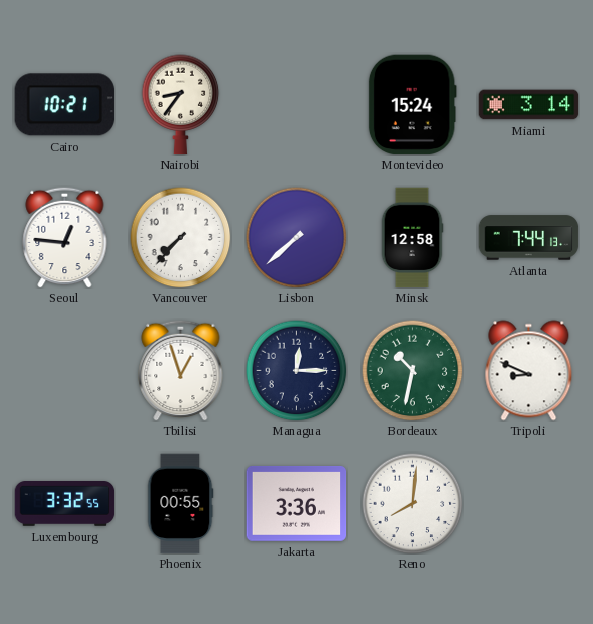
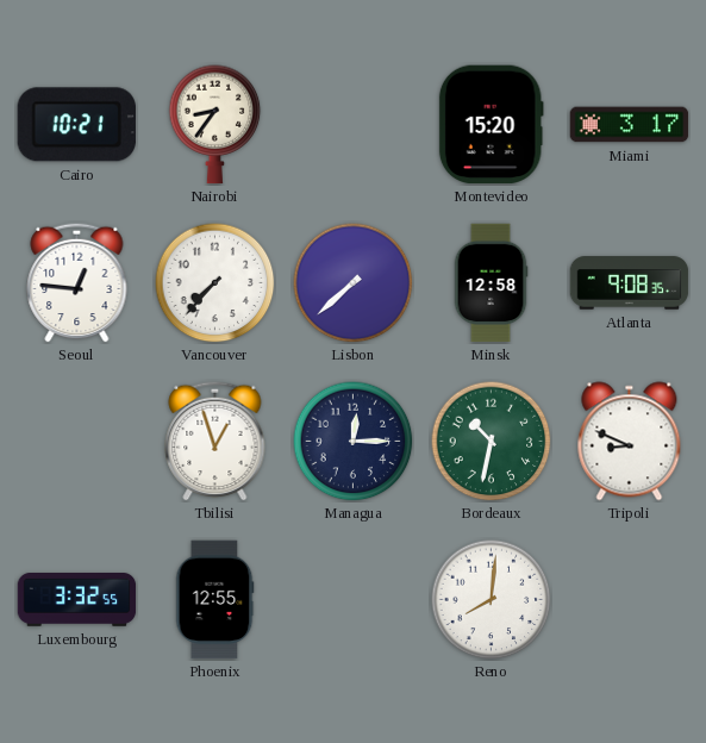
Montevideo: 15:24 -> 15:20 (491, 125)
Miami: 3:14 -> 3:17 (630, 125)
Atlanta: 7:44 -> 9:08 (630, 283)
Phoenix: 00:55 -> 12:55 (214, 600)
Jakarta: 3:36 -> none (297, 504)
